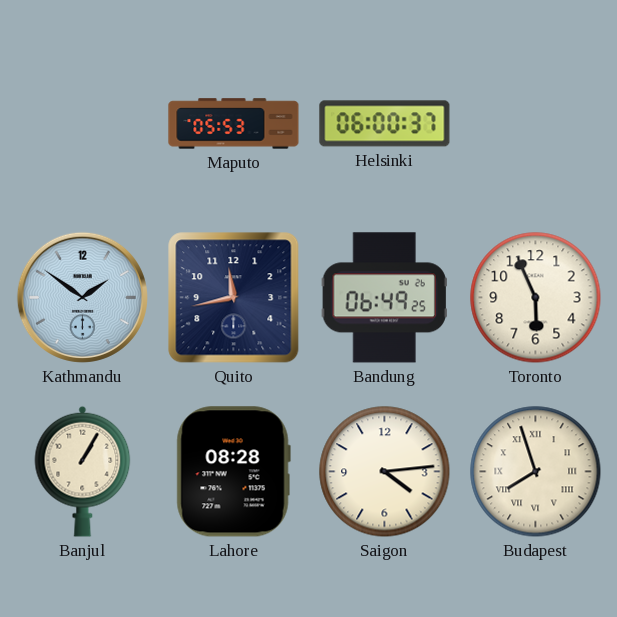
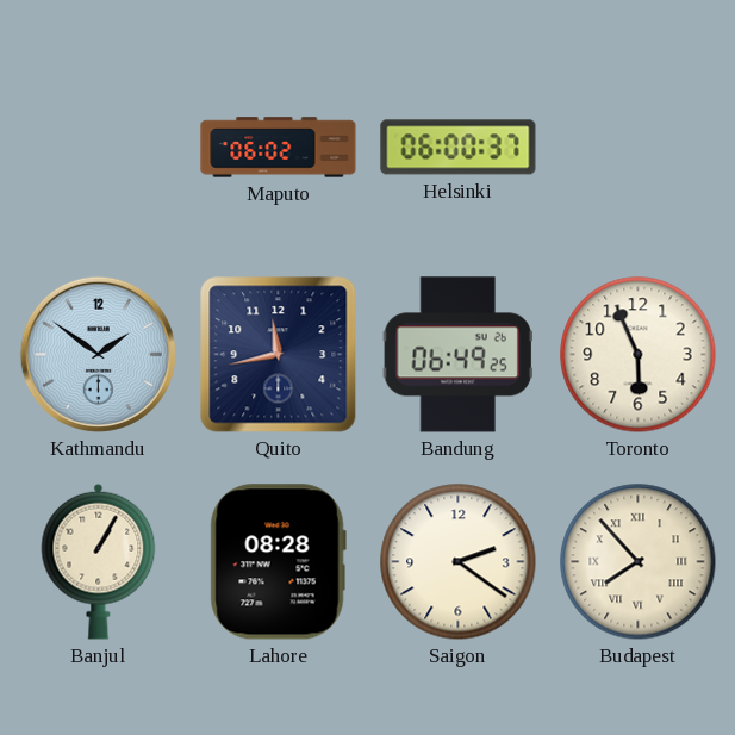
Maputo: 05:53 -> 06:02 (279, 148)
Saigon: 4:14 -> 2:21 (459, 562)
Budapest: 7:57 -> 7:53 (639, 562)
